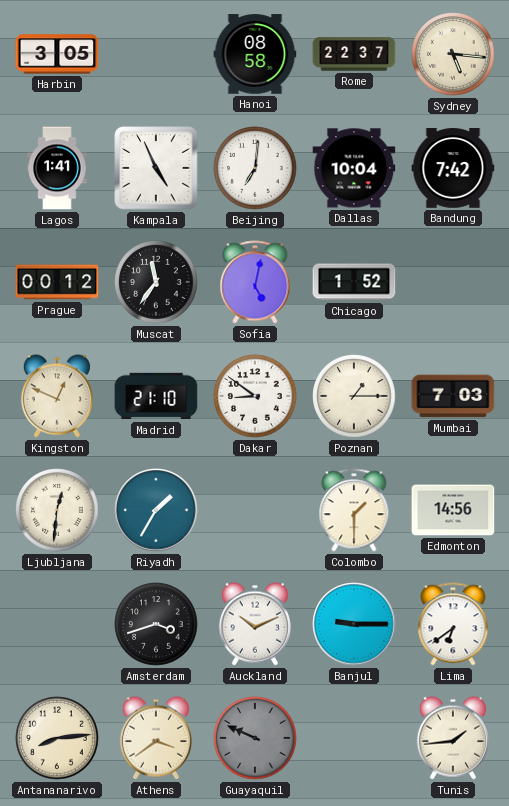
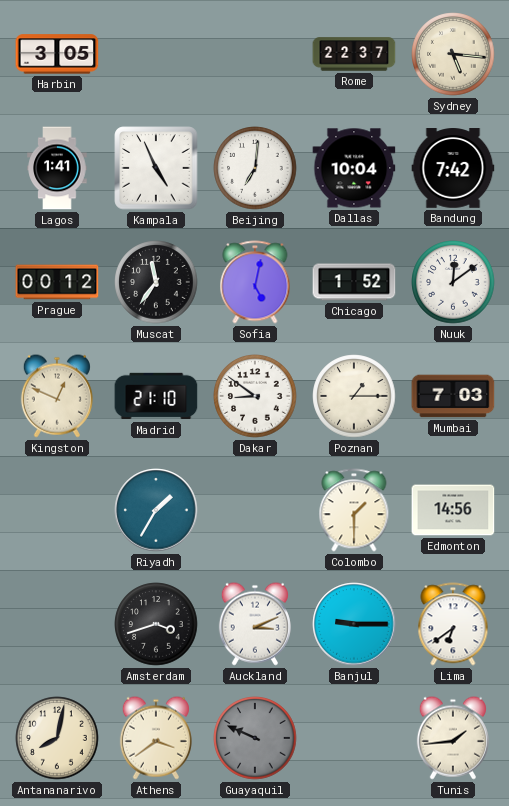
Hanoi: 08:58 -> none (255, 54)
Nuuk: none -> 12:09 (453, 282)
Ljubljana: 12:31 -> none (57, 510)
Auckland: 10:11 -> 3:11 (255, 624)
Antananarivo: 8:14 -> 8:02 (57, 738)
